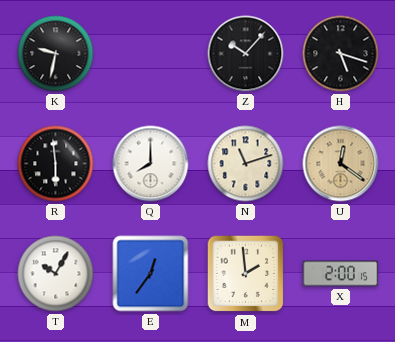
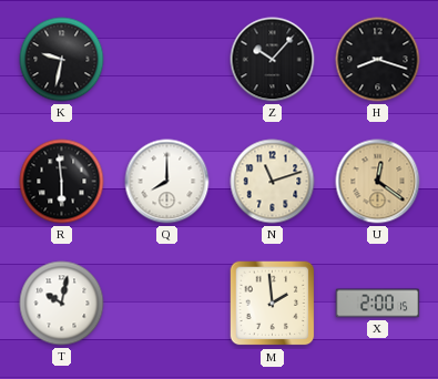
H: 5:18 -> 8:18 (378, 60)
T: 10:05 -> 10:02 (62, 304)
E: 12:36 -> none (151, 274)
